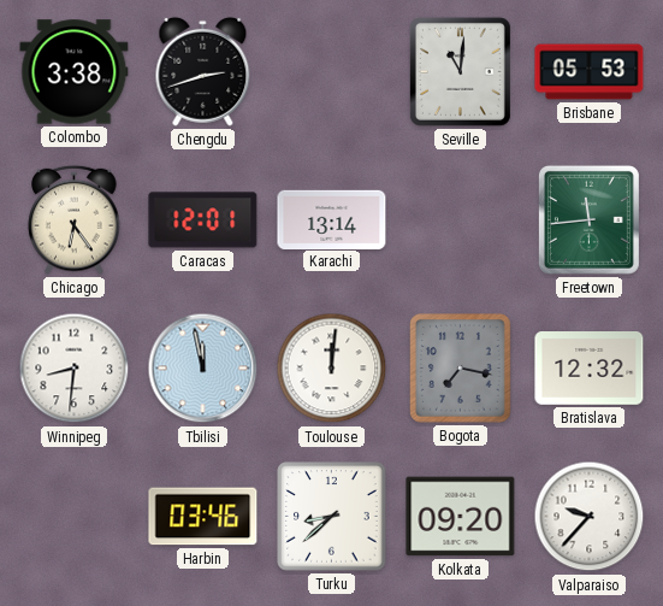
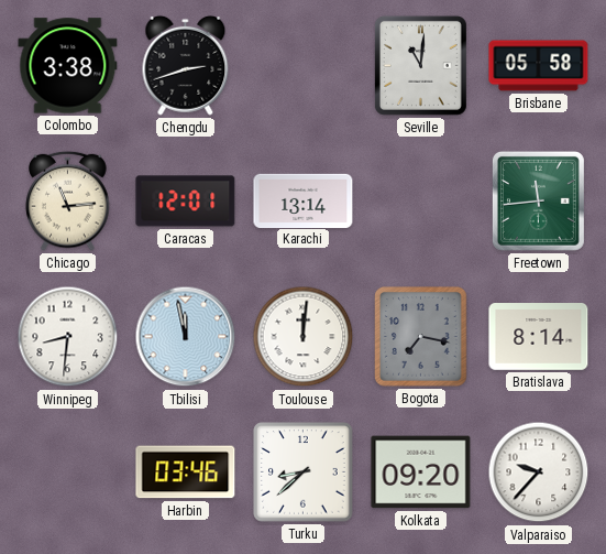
Brisbane: 05:53 -> 05:58 (539, 66)
Chicago: 6:24 -> 11:14 (68, 200)
Bratislava: 12:32 -> 8:14 (539, 337)
